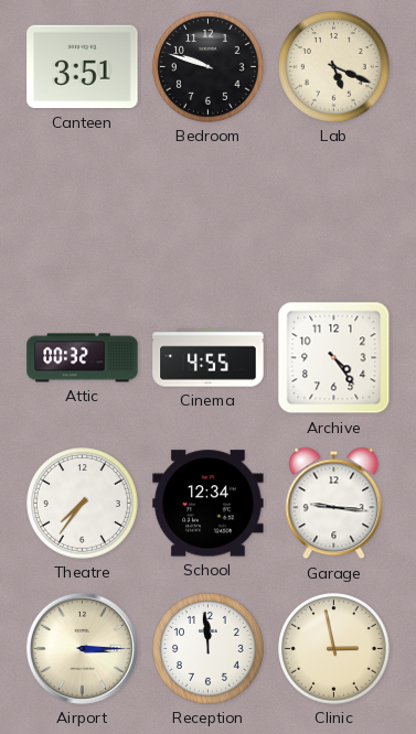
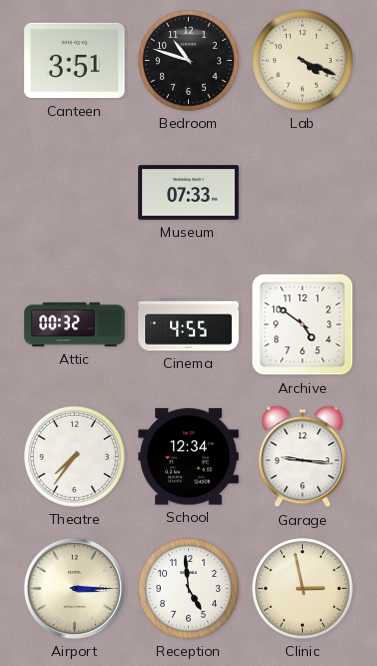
Bedroom: 9:48 -> 10:48 (189, 61)
Lab: 5:19 -> 4:19 (303, 61)
Museum: none -> 07:33 (189, 193)
Archive: 4:24 -> 4:51 (303, 325)
Reception: 11:59 -> 4:59 (189, 589)
